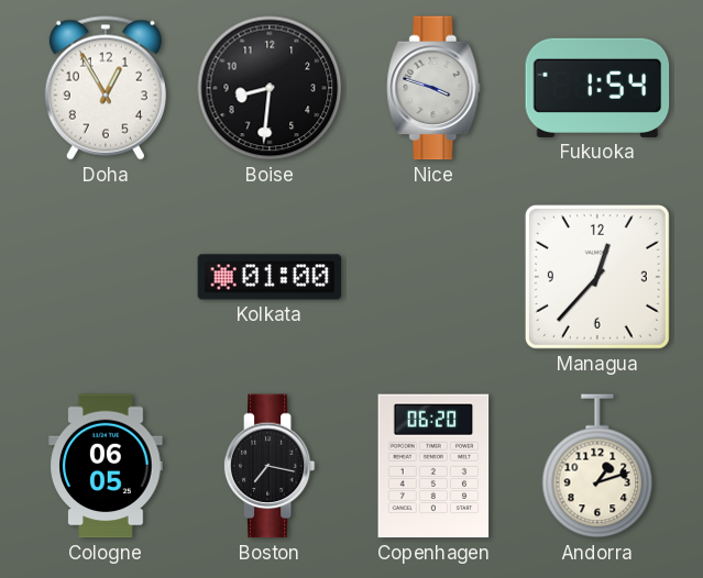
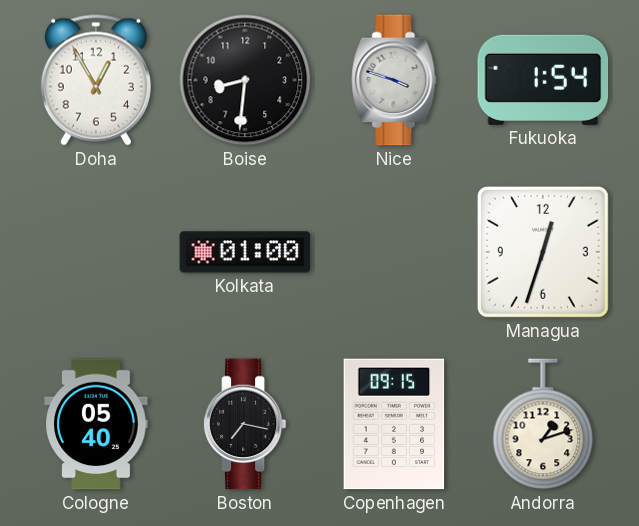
Managua: 12:37 -> 12:33 (543, 252)
Cologne: 06:05 -> 05:40 (96, 424)
Copenhagen: 06:20 -> 09:15 (394, 424)
